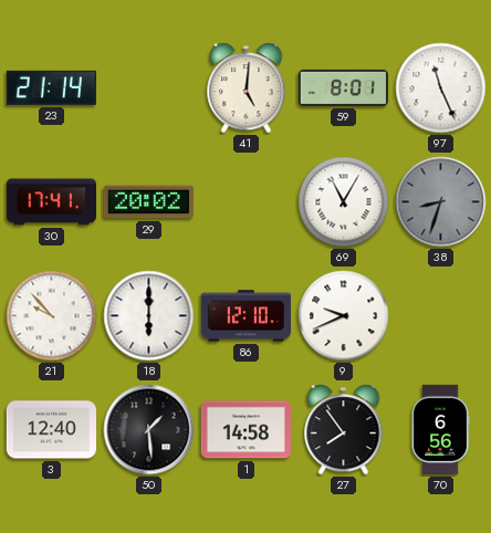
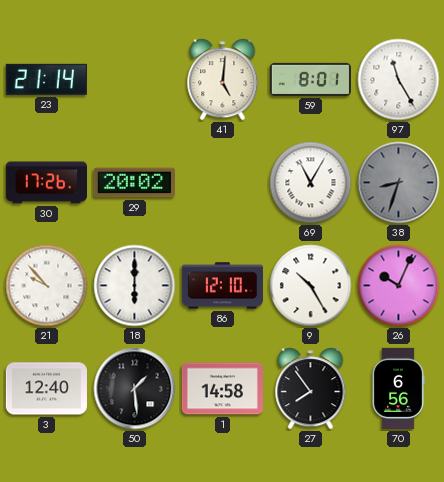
97: 11:26 -> 11:25 (399, 80)
30: 17:41 -> 17:26 (46, 183)
9: 9:41 -> 10:25 (311, 286)
26: none -> 10:04 (399, 286)
